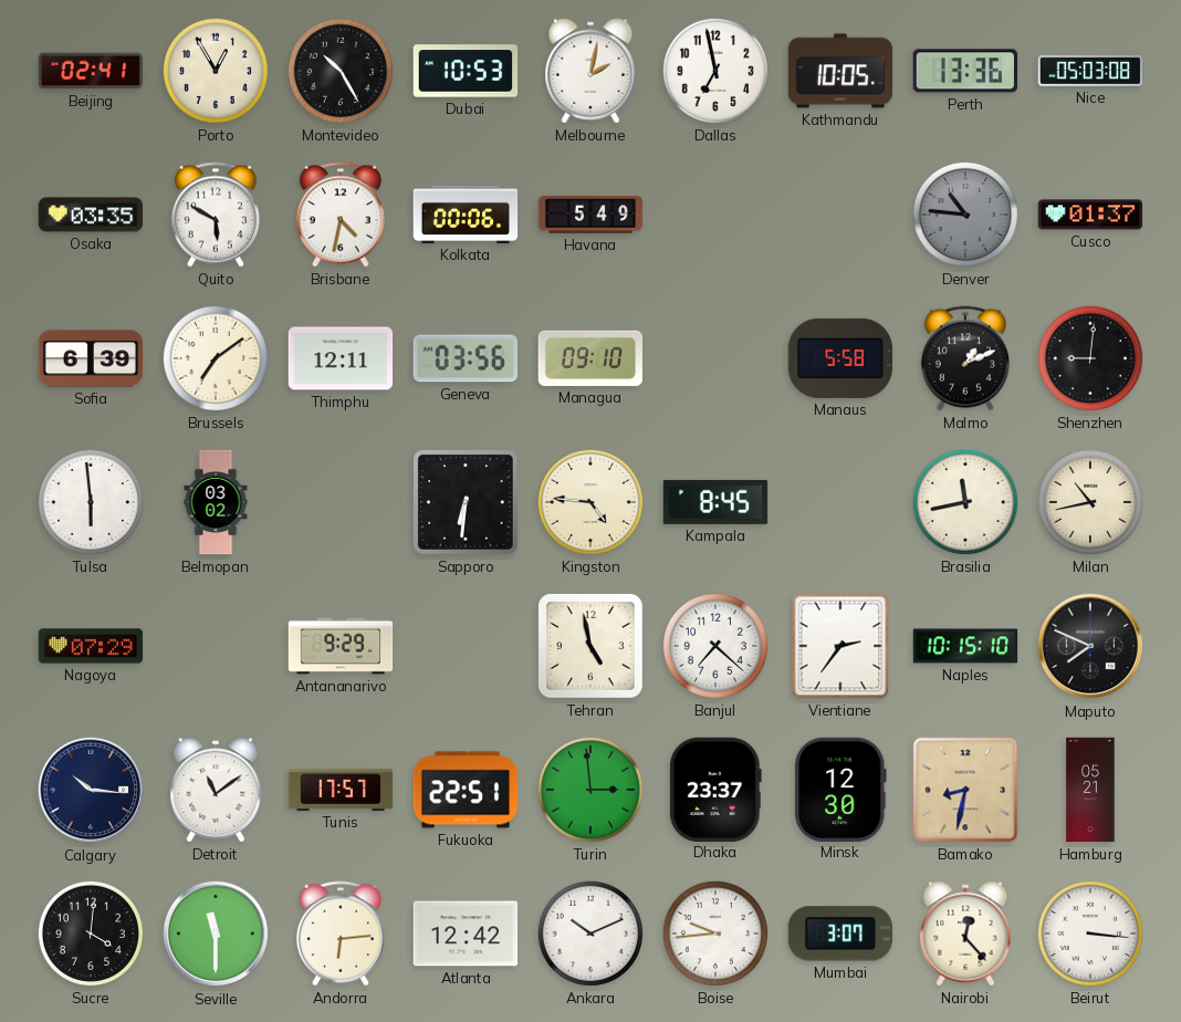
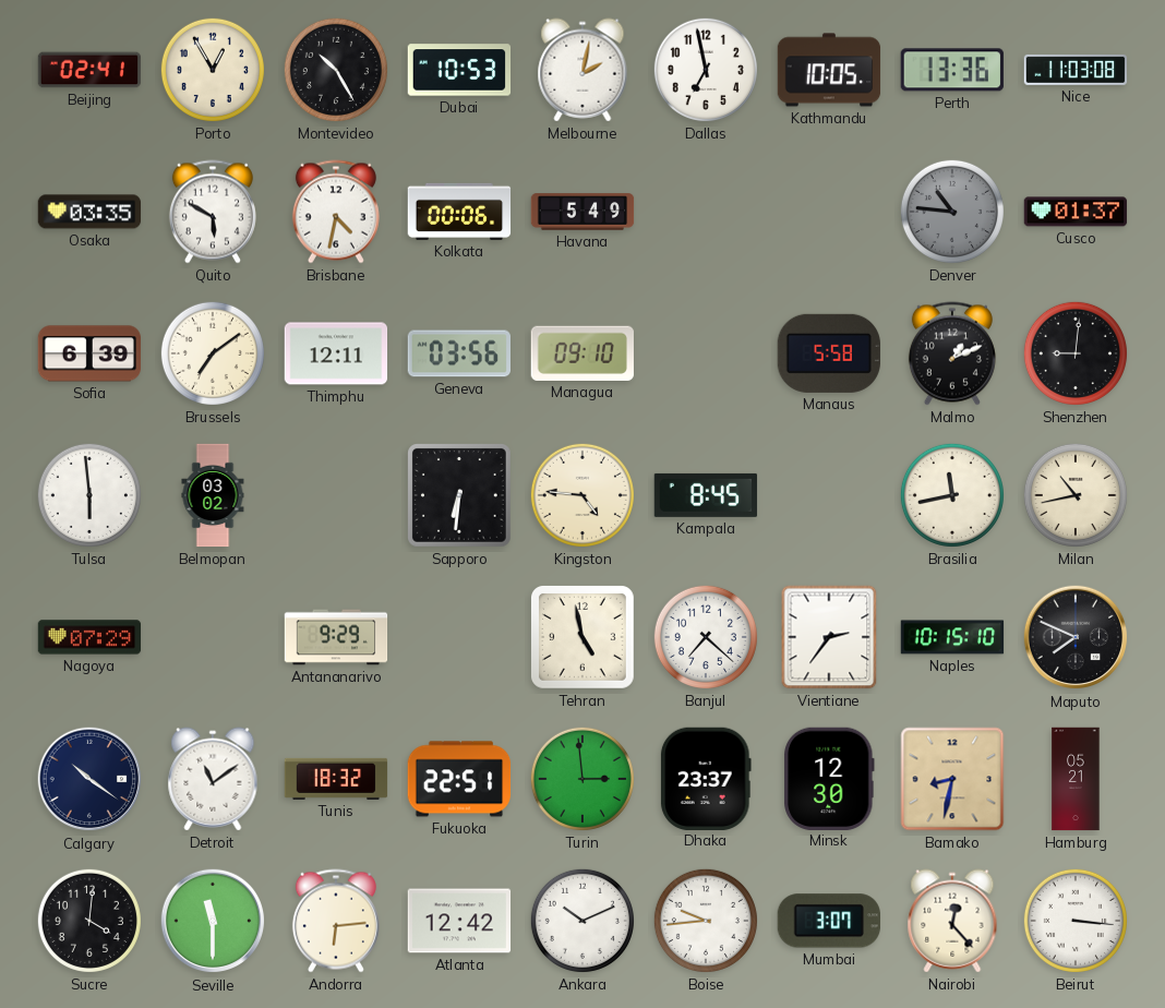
Nice: 05:03 -> 11:03 (1076, 70)
Calgary: 10:16 -> 10:21 (89, 779)
Tunis: 17:57 -> 18:32 (336, 779)
